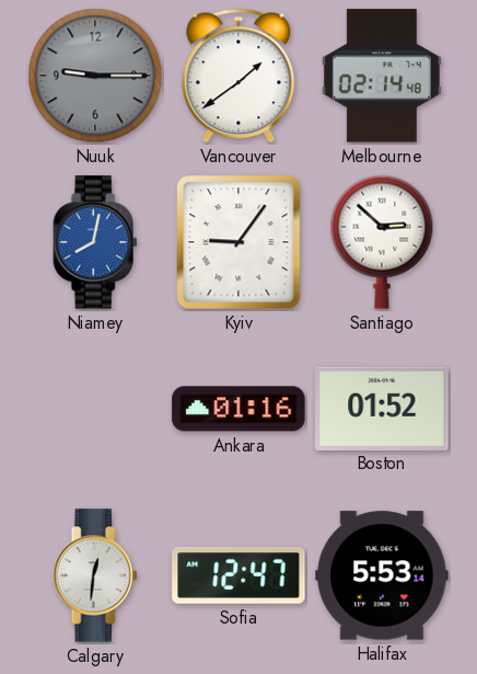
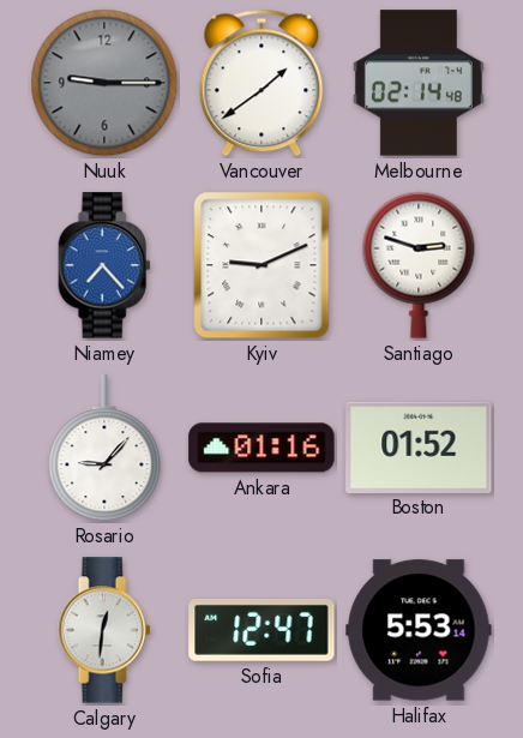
Niamey: 8:02 -> 7:23 (104, 265)
Kyiv: 9:06 -> 9:11 (261, 265)
Santiago: 2:52 -> 2:48 (419, 265)
Rosario: none -> 9:07 (104, 449)
